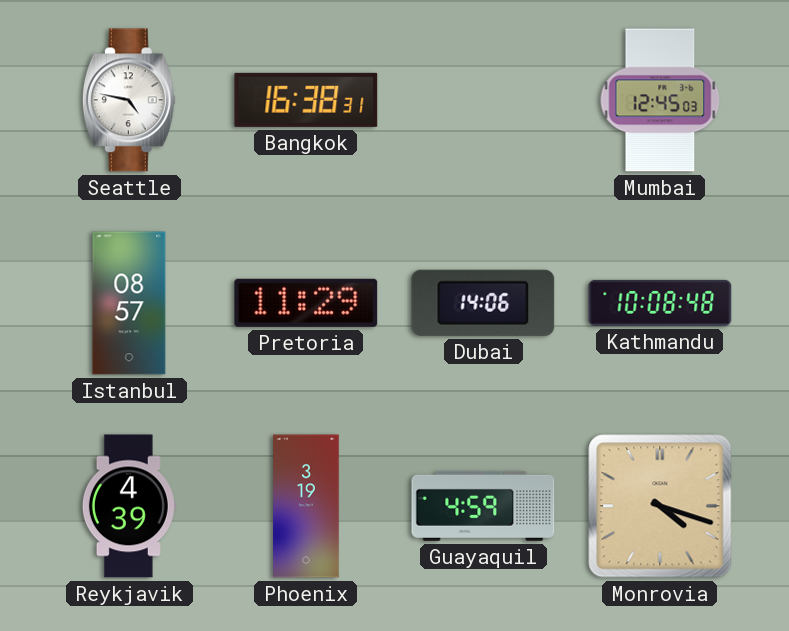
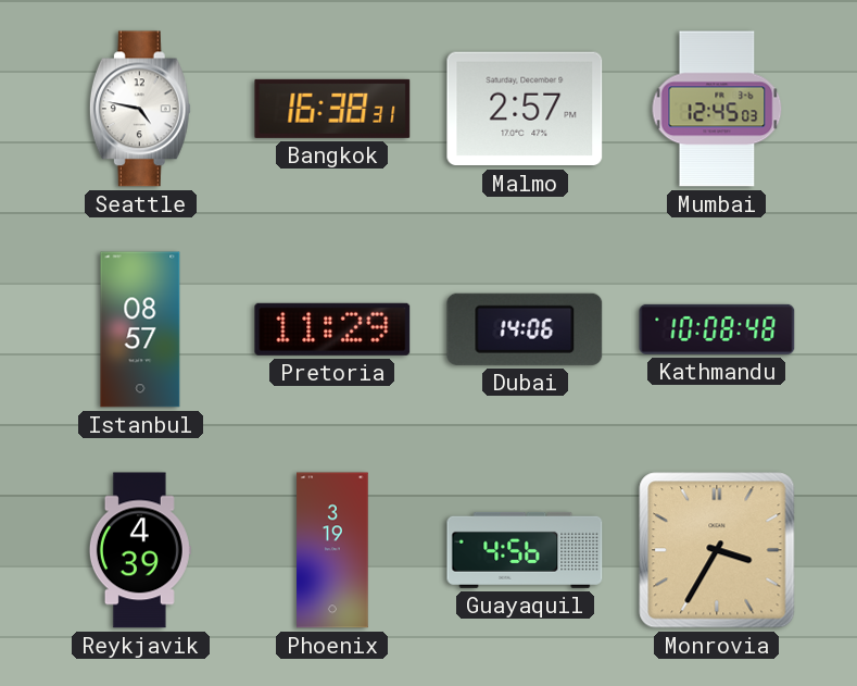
Malmo: none -> 2:57 (525, 109)
Guayaquil: 4:59 -> 4:56 (525, 550)
Monrovia: 4:18 -> 3:35 (717, 550)
